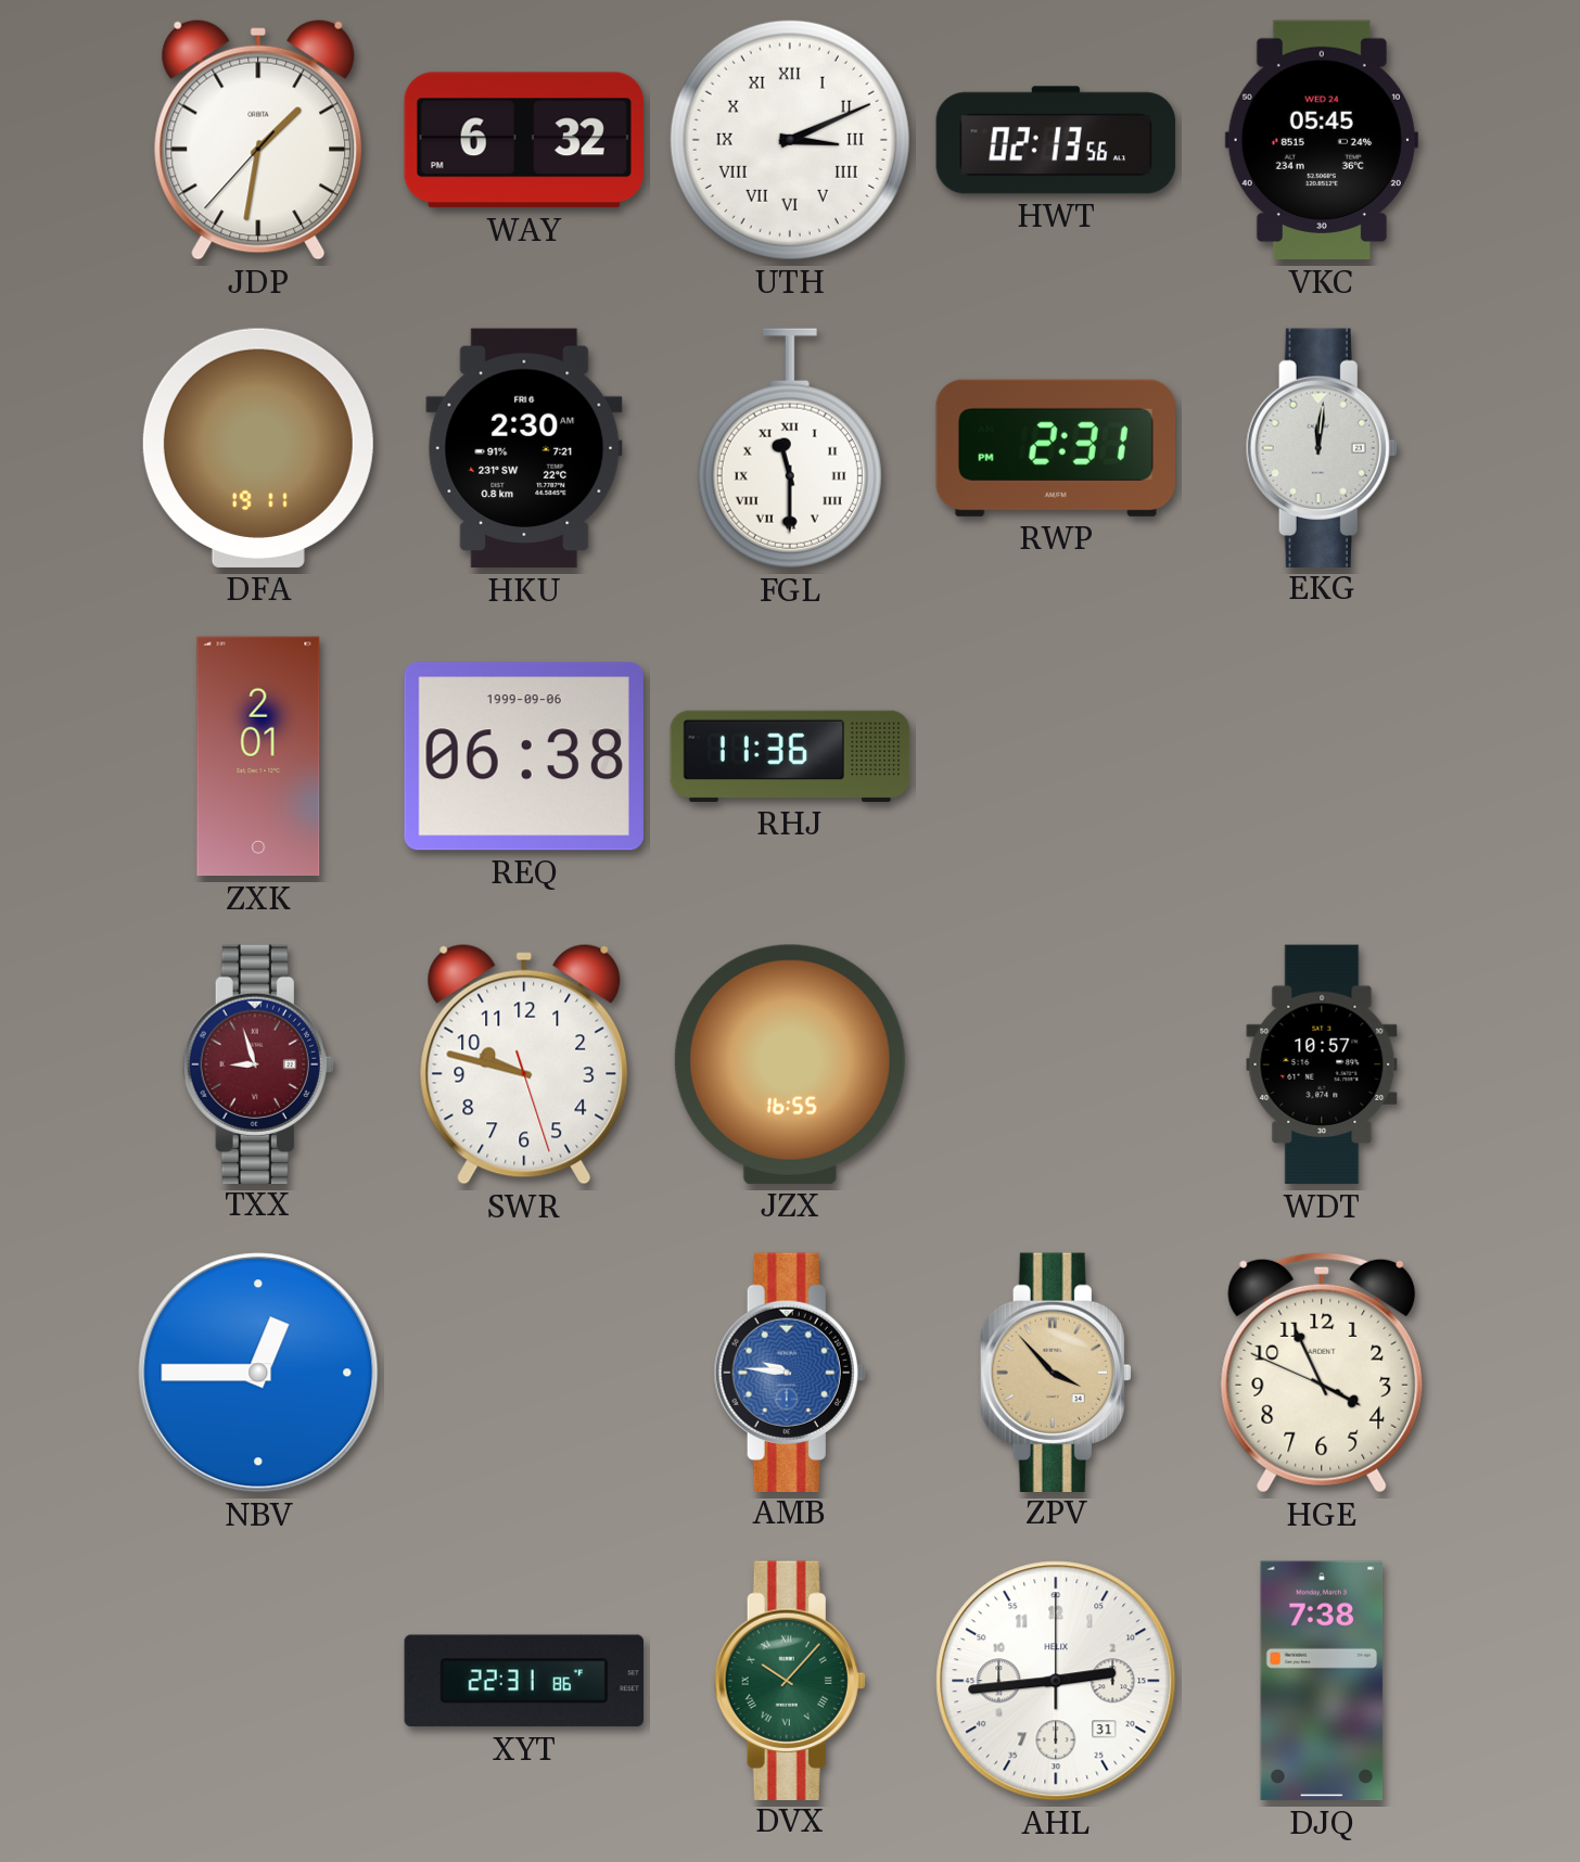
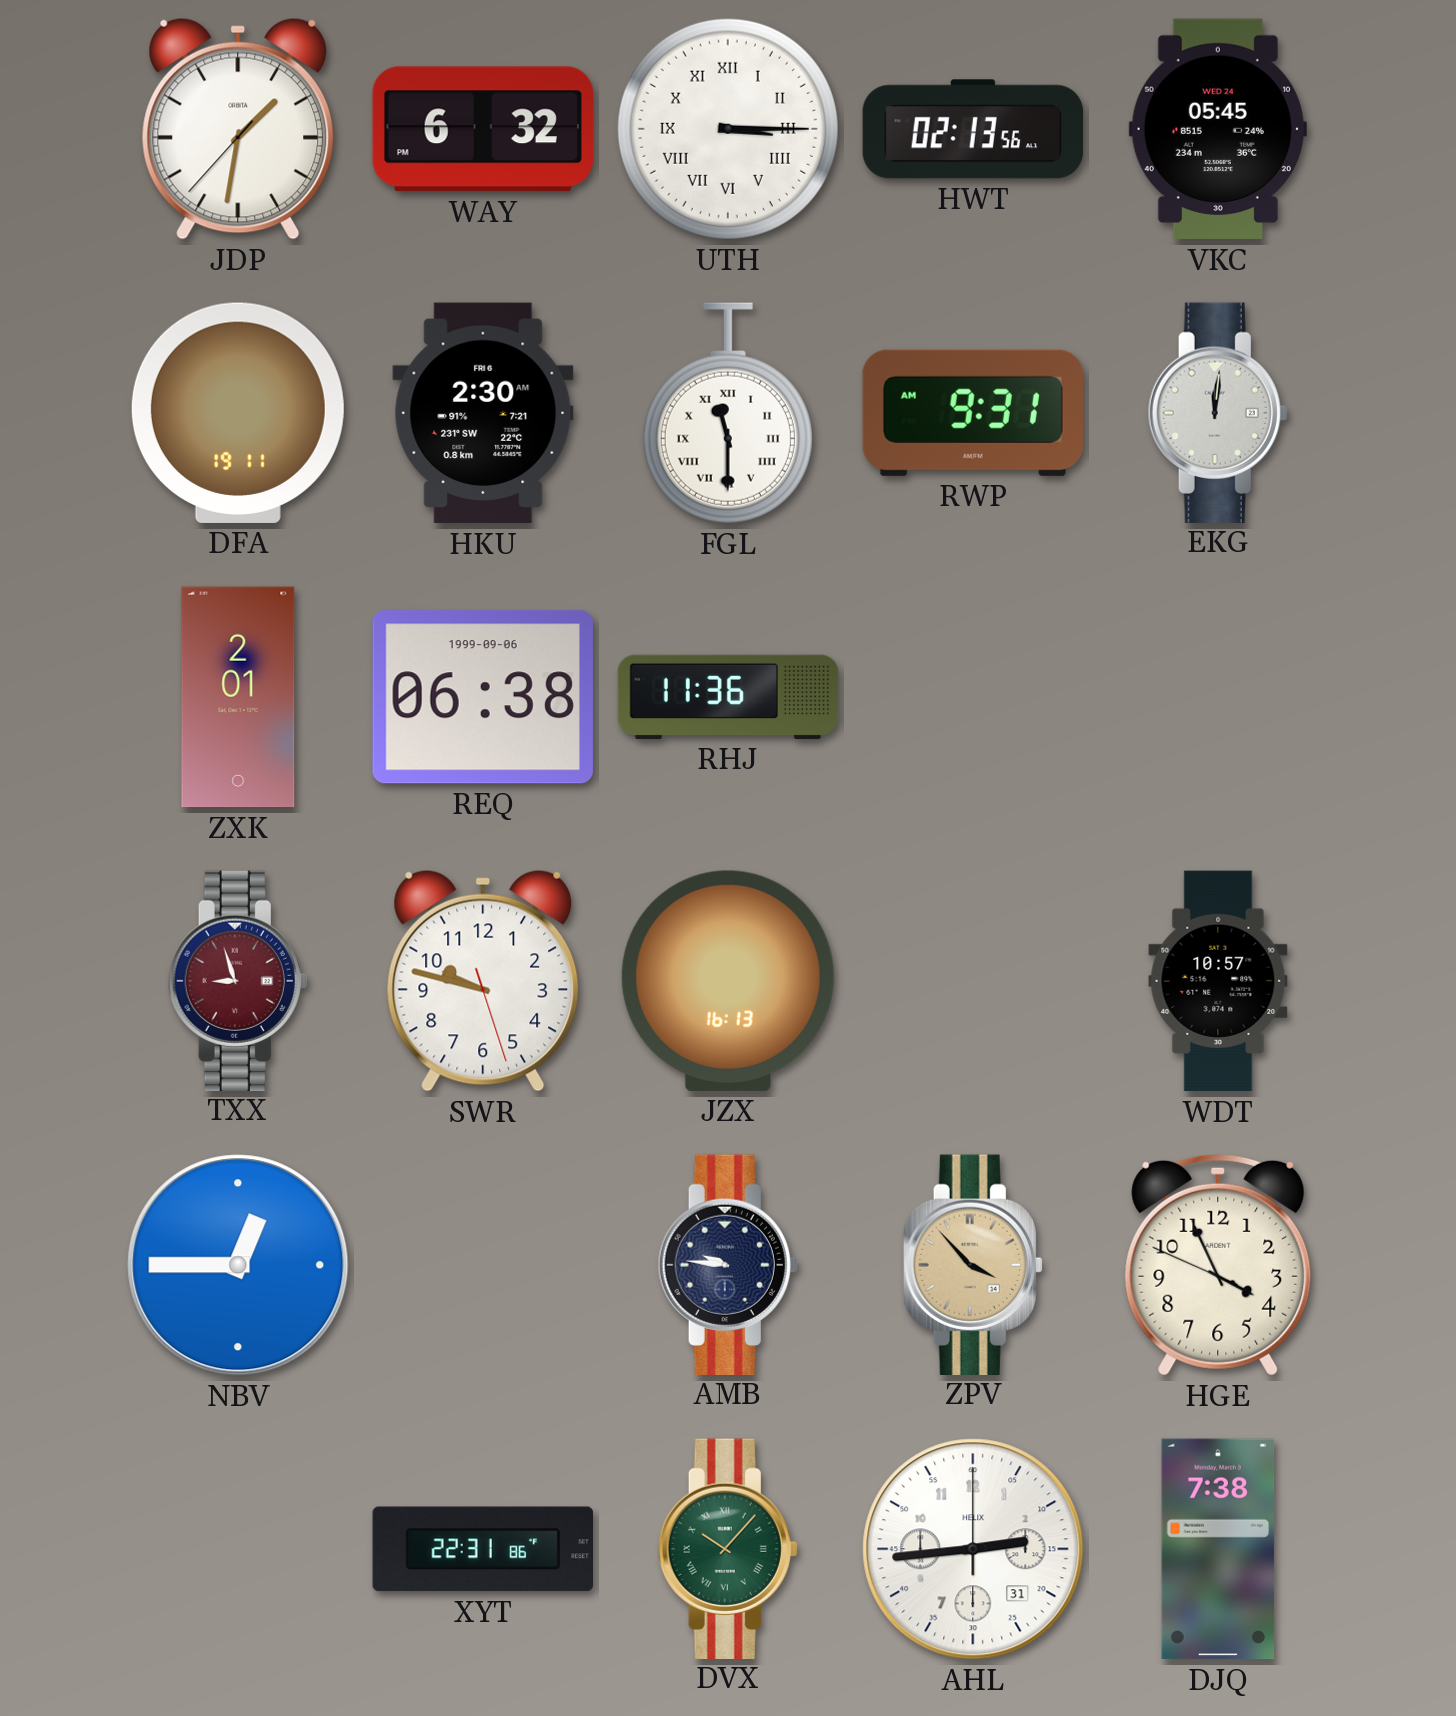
UTH: 3:11 -> 3:15 (728, 129)
RWP: 2:31 -> 9:31 (973, 413)
JZX: 16:55 -> 16:13 (728, 981)
AMB dial: blue -> navy (728, 1264)
